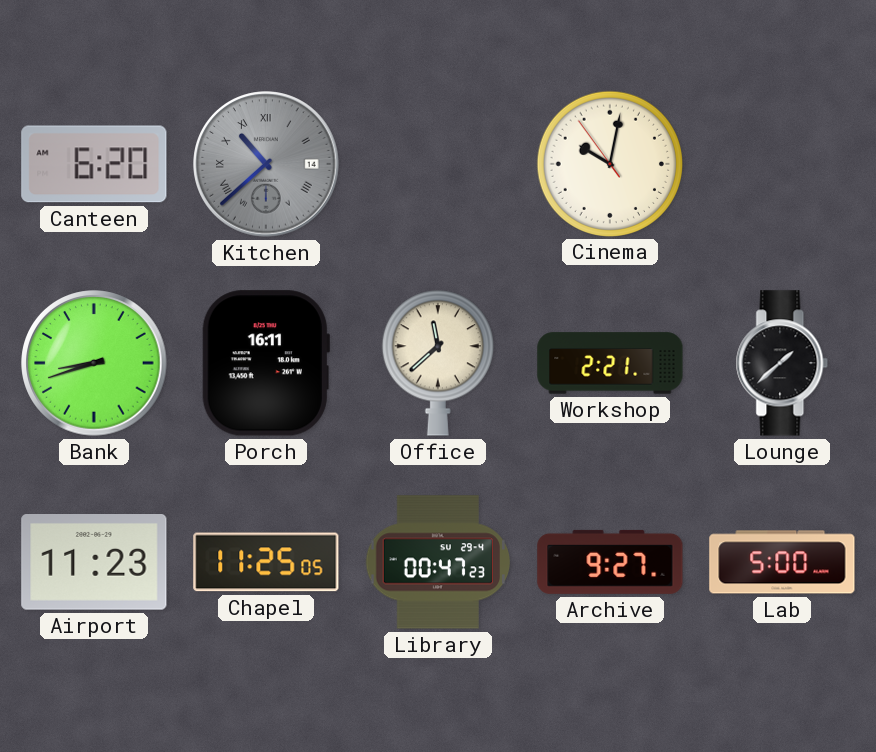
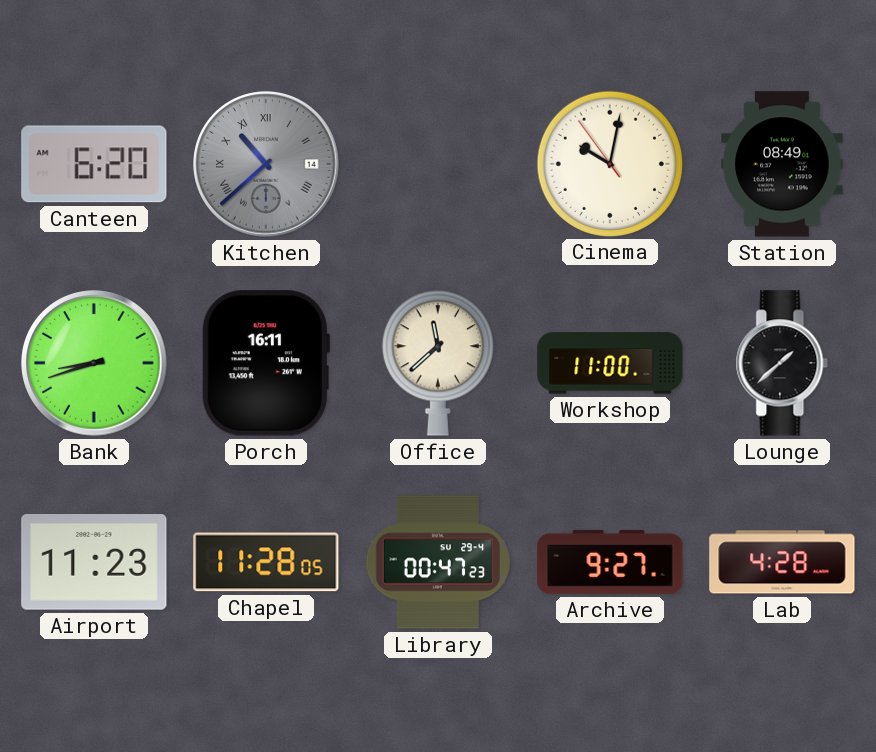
Station: none -> 08:49 (782, 164)
Workshop: 2:21 -> 11:00 (610, 363)
Chapel: 11:25 -> 11:28 (266, 562)
Lab: 5:00 -> 4:28 (782, 562)
